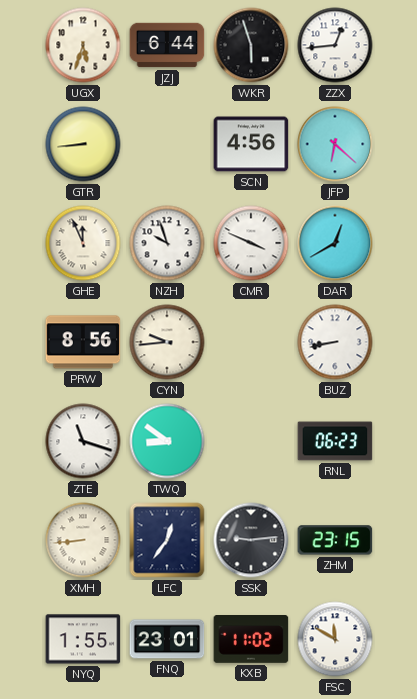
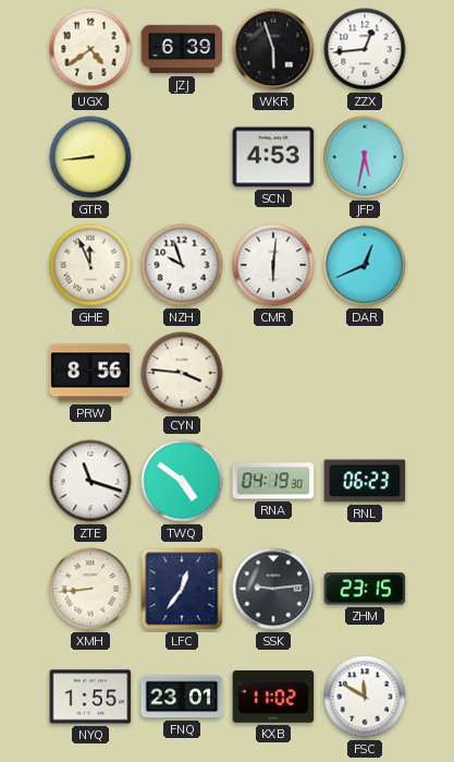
UGX: 5:33 -> 4:39 (90, 49)
JZJ: 6:44 -> 6:39 (182, 49)
SCN: 4:56 -> 4:53 (273, 157)
JFP: 6:22 -> 5:32 (365, 157)
CMR: 3:49 -> 6:01 (273, 265)
DAR: 12:40 -> 12:41 (365, 265)
CYN: 9:44 -> 3:46 (182, 373)
BUZ: 8:43 -> none (335, 342)
TWQ: 8:51 -> 4:51 (182, 481)
RNA: none -> 04:19 (273, 481)
